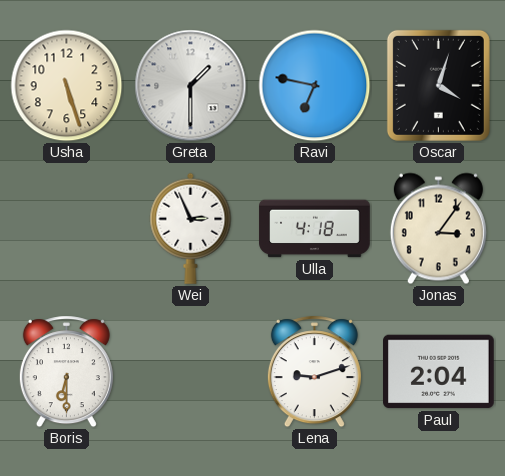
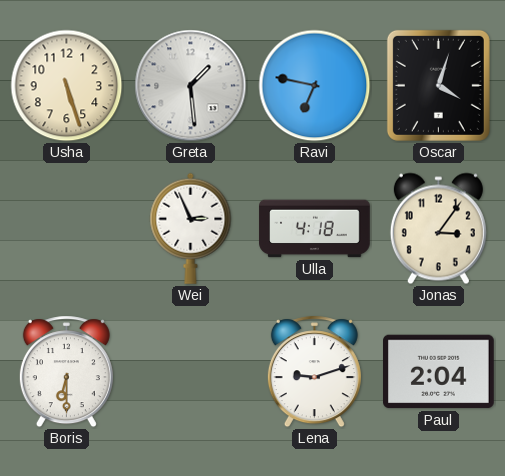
Greta: 1:30 -> 1:29 (191, 86)
